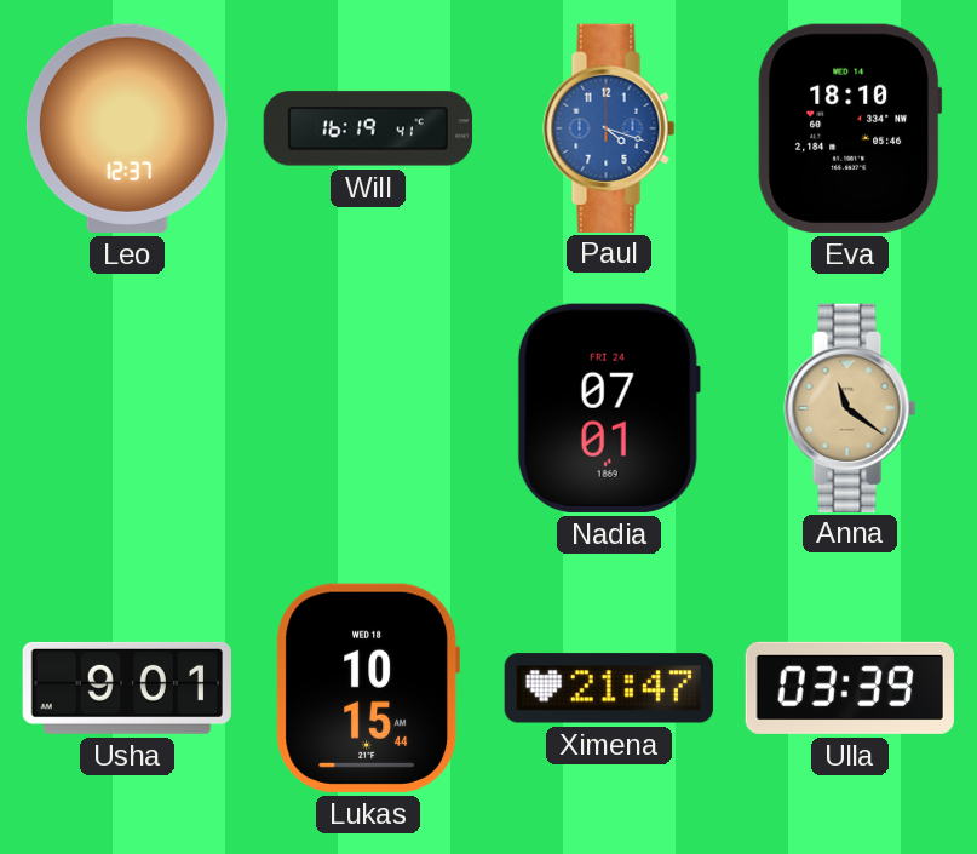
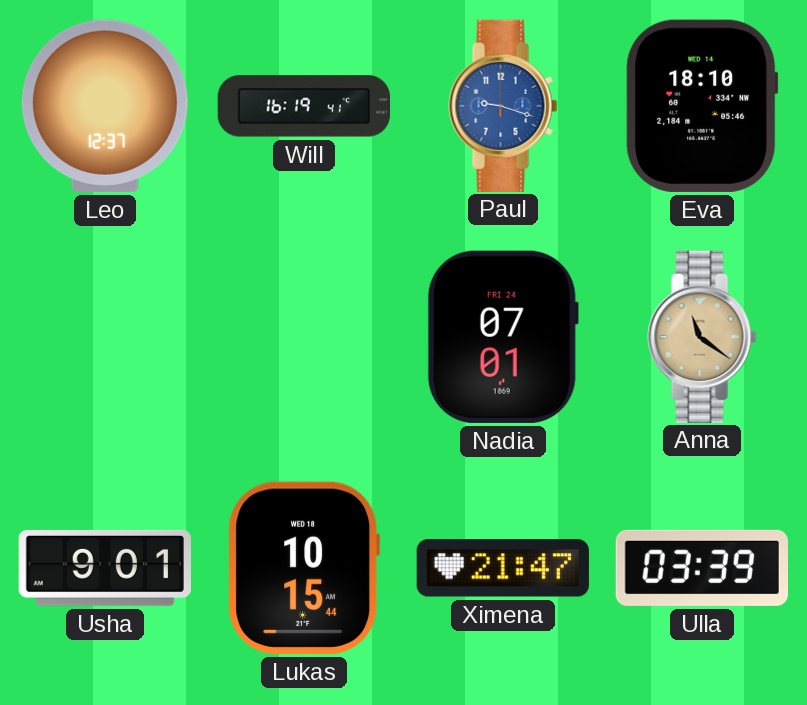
Paul: 4:18 -> 9:18 (503, 105)
